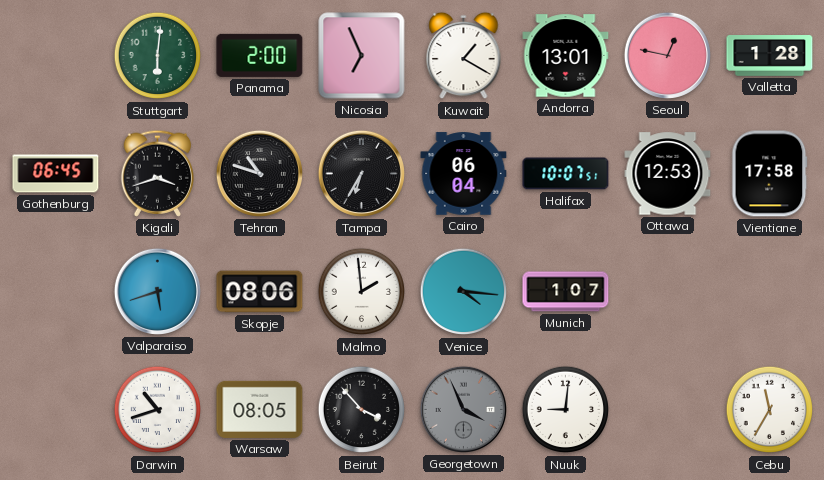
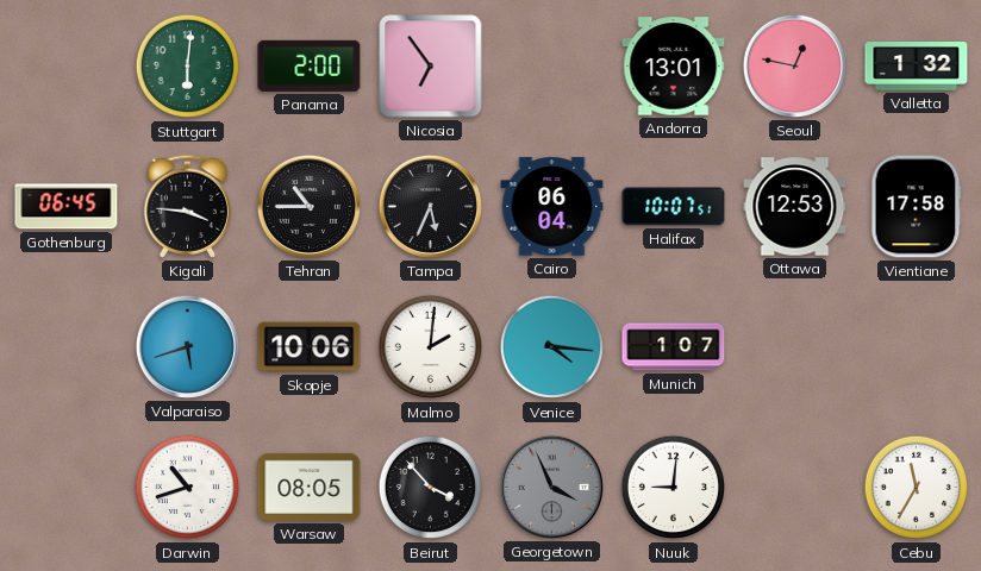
Nicosia: 6:56 -> 6:54 (431, 67)
Kuwait: 1:20 -> none (464, 56)
Valletta: 1:28 -> 1:32 (917, 67)
Kigali: 3:42 -> 3:46 (188, 206)
Tehran: 10:48 -> 10:45 (308, 206)
Tampa: 6:35 -> 5:34 (430, 206)
Skopje: 08:06 -> 10:06 (310, 347)
Malmo: 1:59 -> 2:01 (431, 347)
